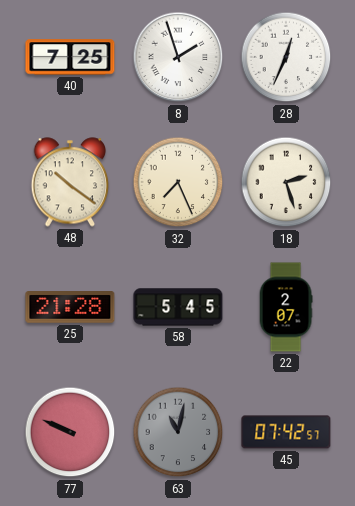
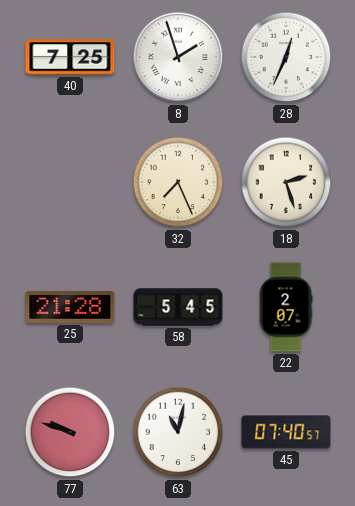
48: 10:21 -> none (70, 182)
77: 9:49 -> 9:48 (70, 432)
63 dial: grey -> white (178, 432)
45: 07:42 -> 07:40 (286, 432)
